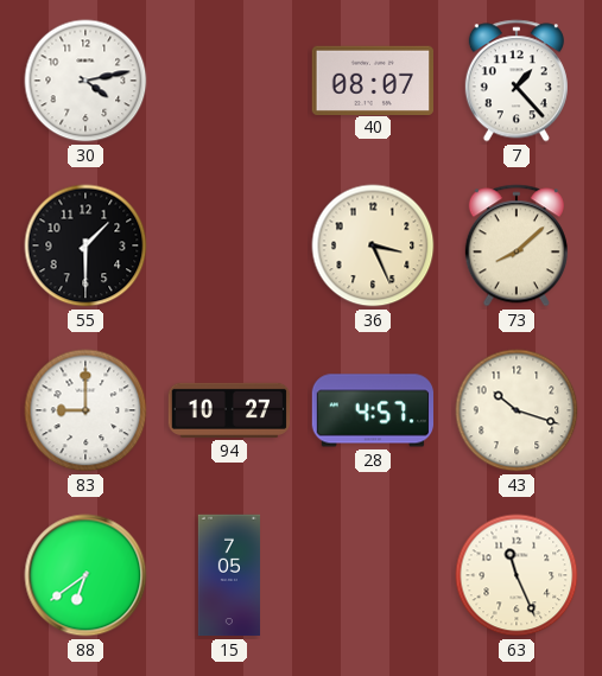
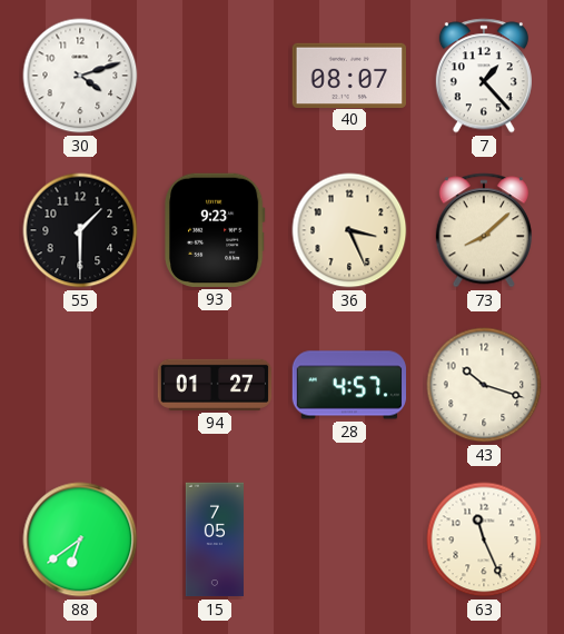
30: 4:13 -> 4:12 (80, 76)
93: none -> 9:23 (215, 230)
83: 9:00 -> none (85, 410)
94: 10:27 -> 01:27 (215, 385)
